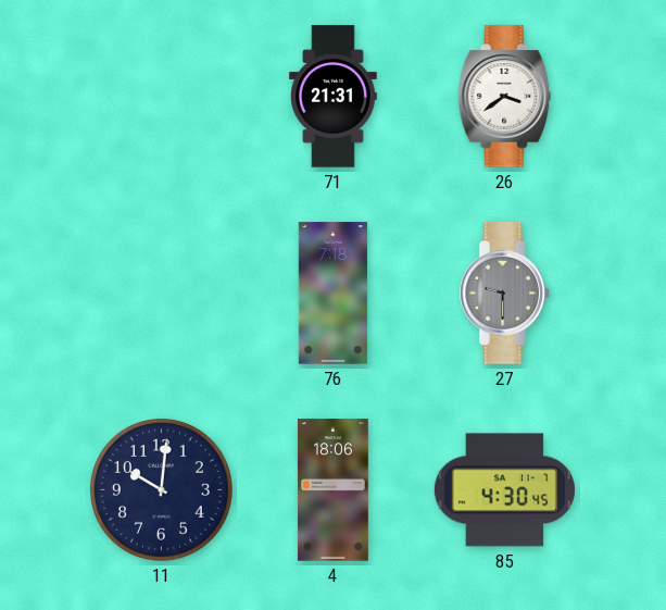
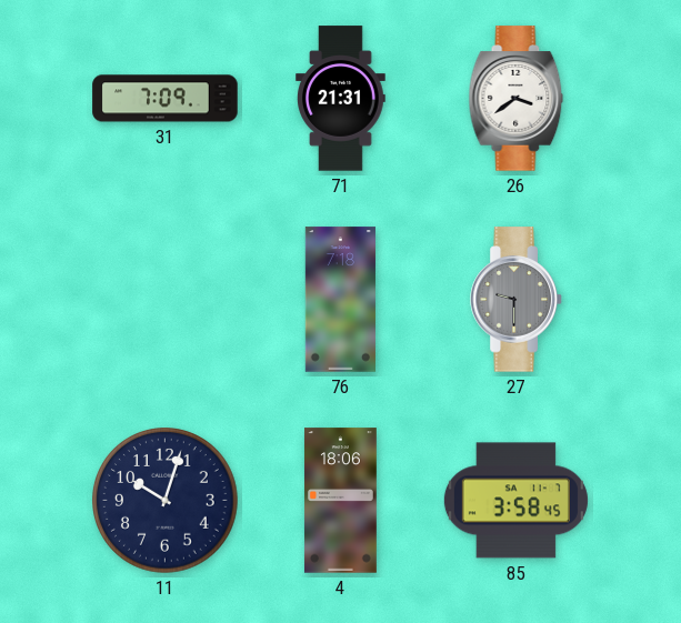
31: none -> 7:09 (166, 99)
11: 10:01 -> 10:03 (166, 501)
85: 4:30 -> 3:58 (515, 501)
